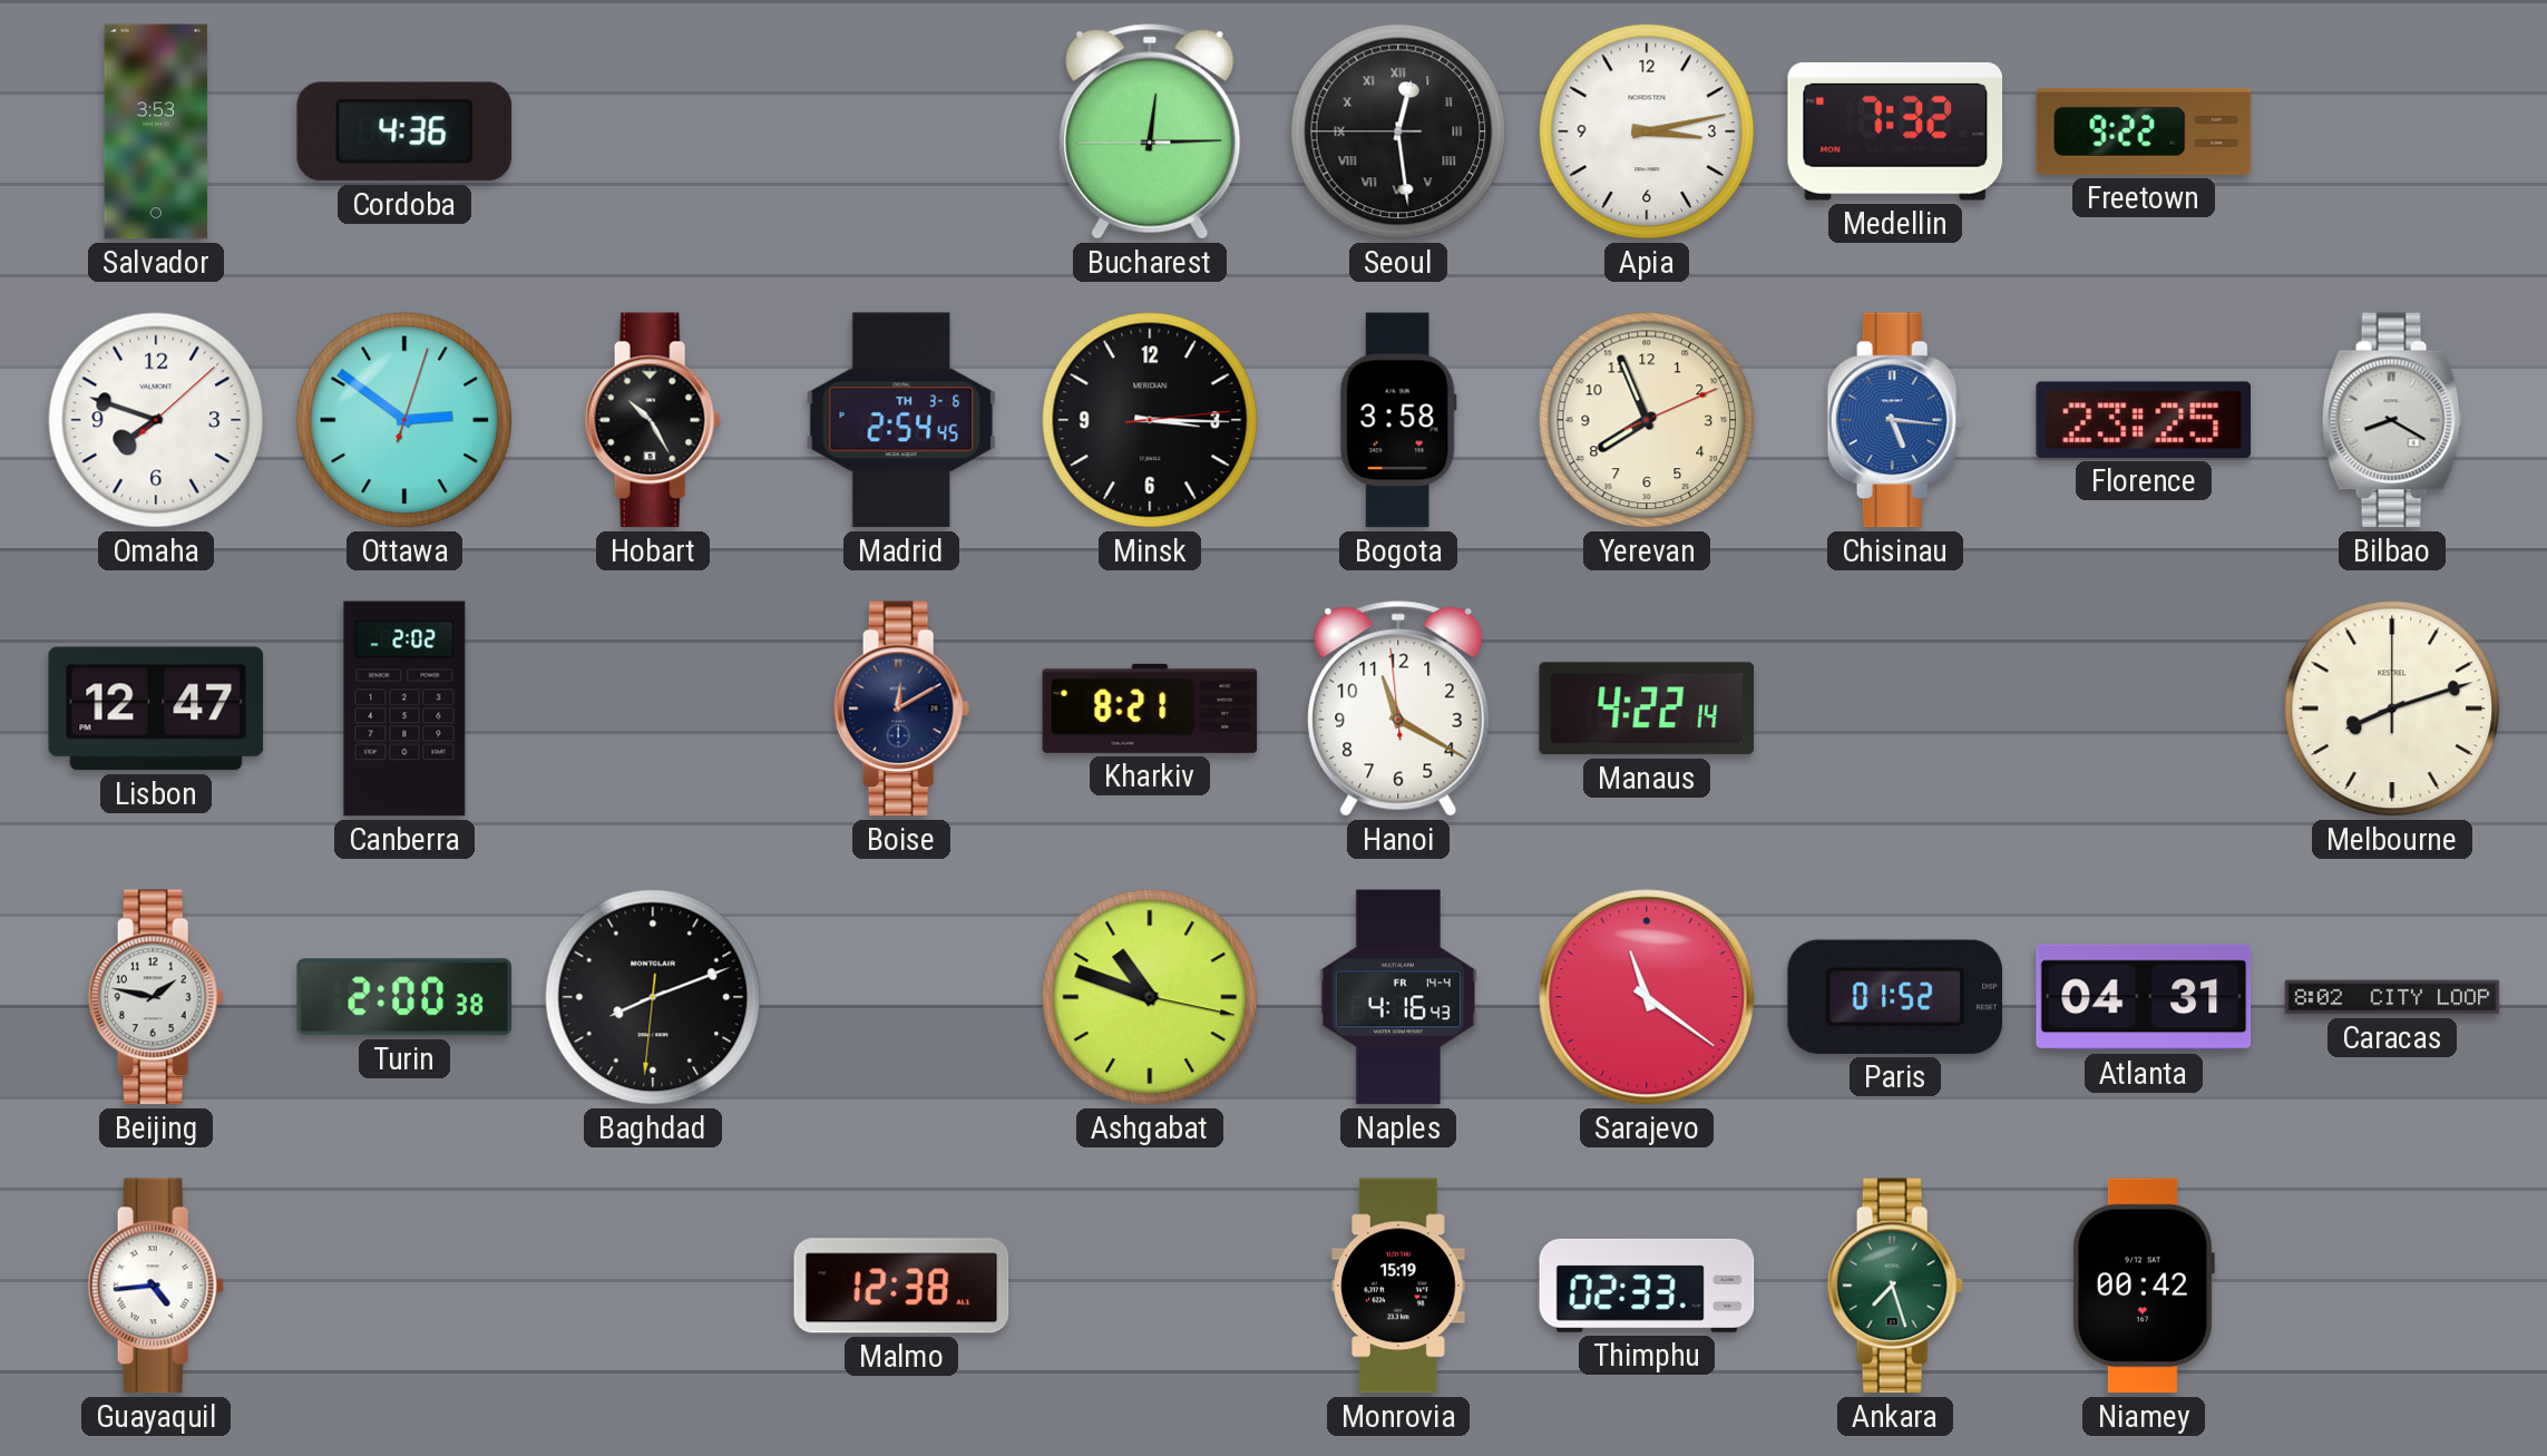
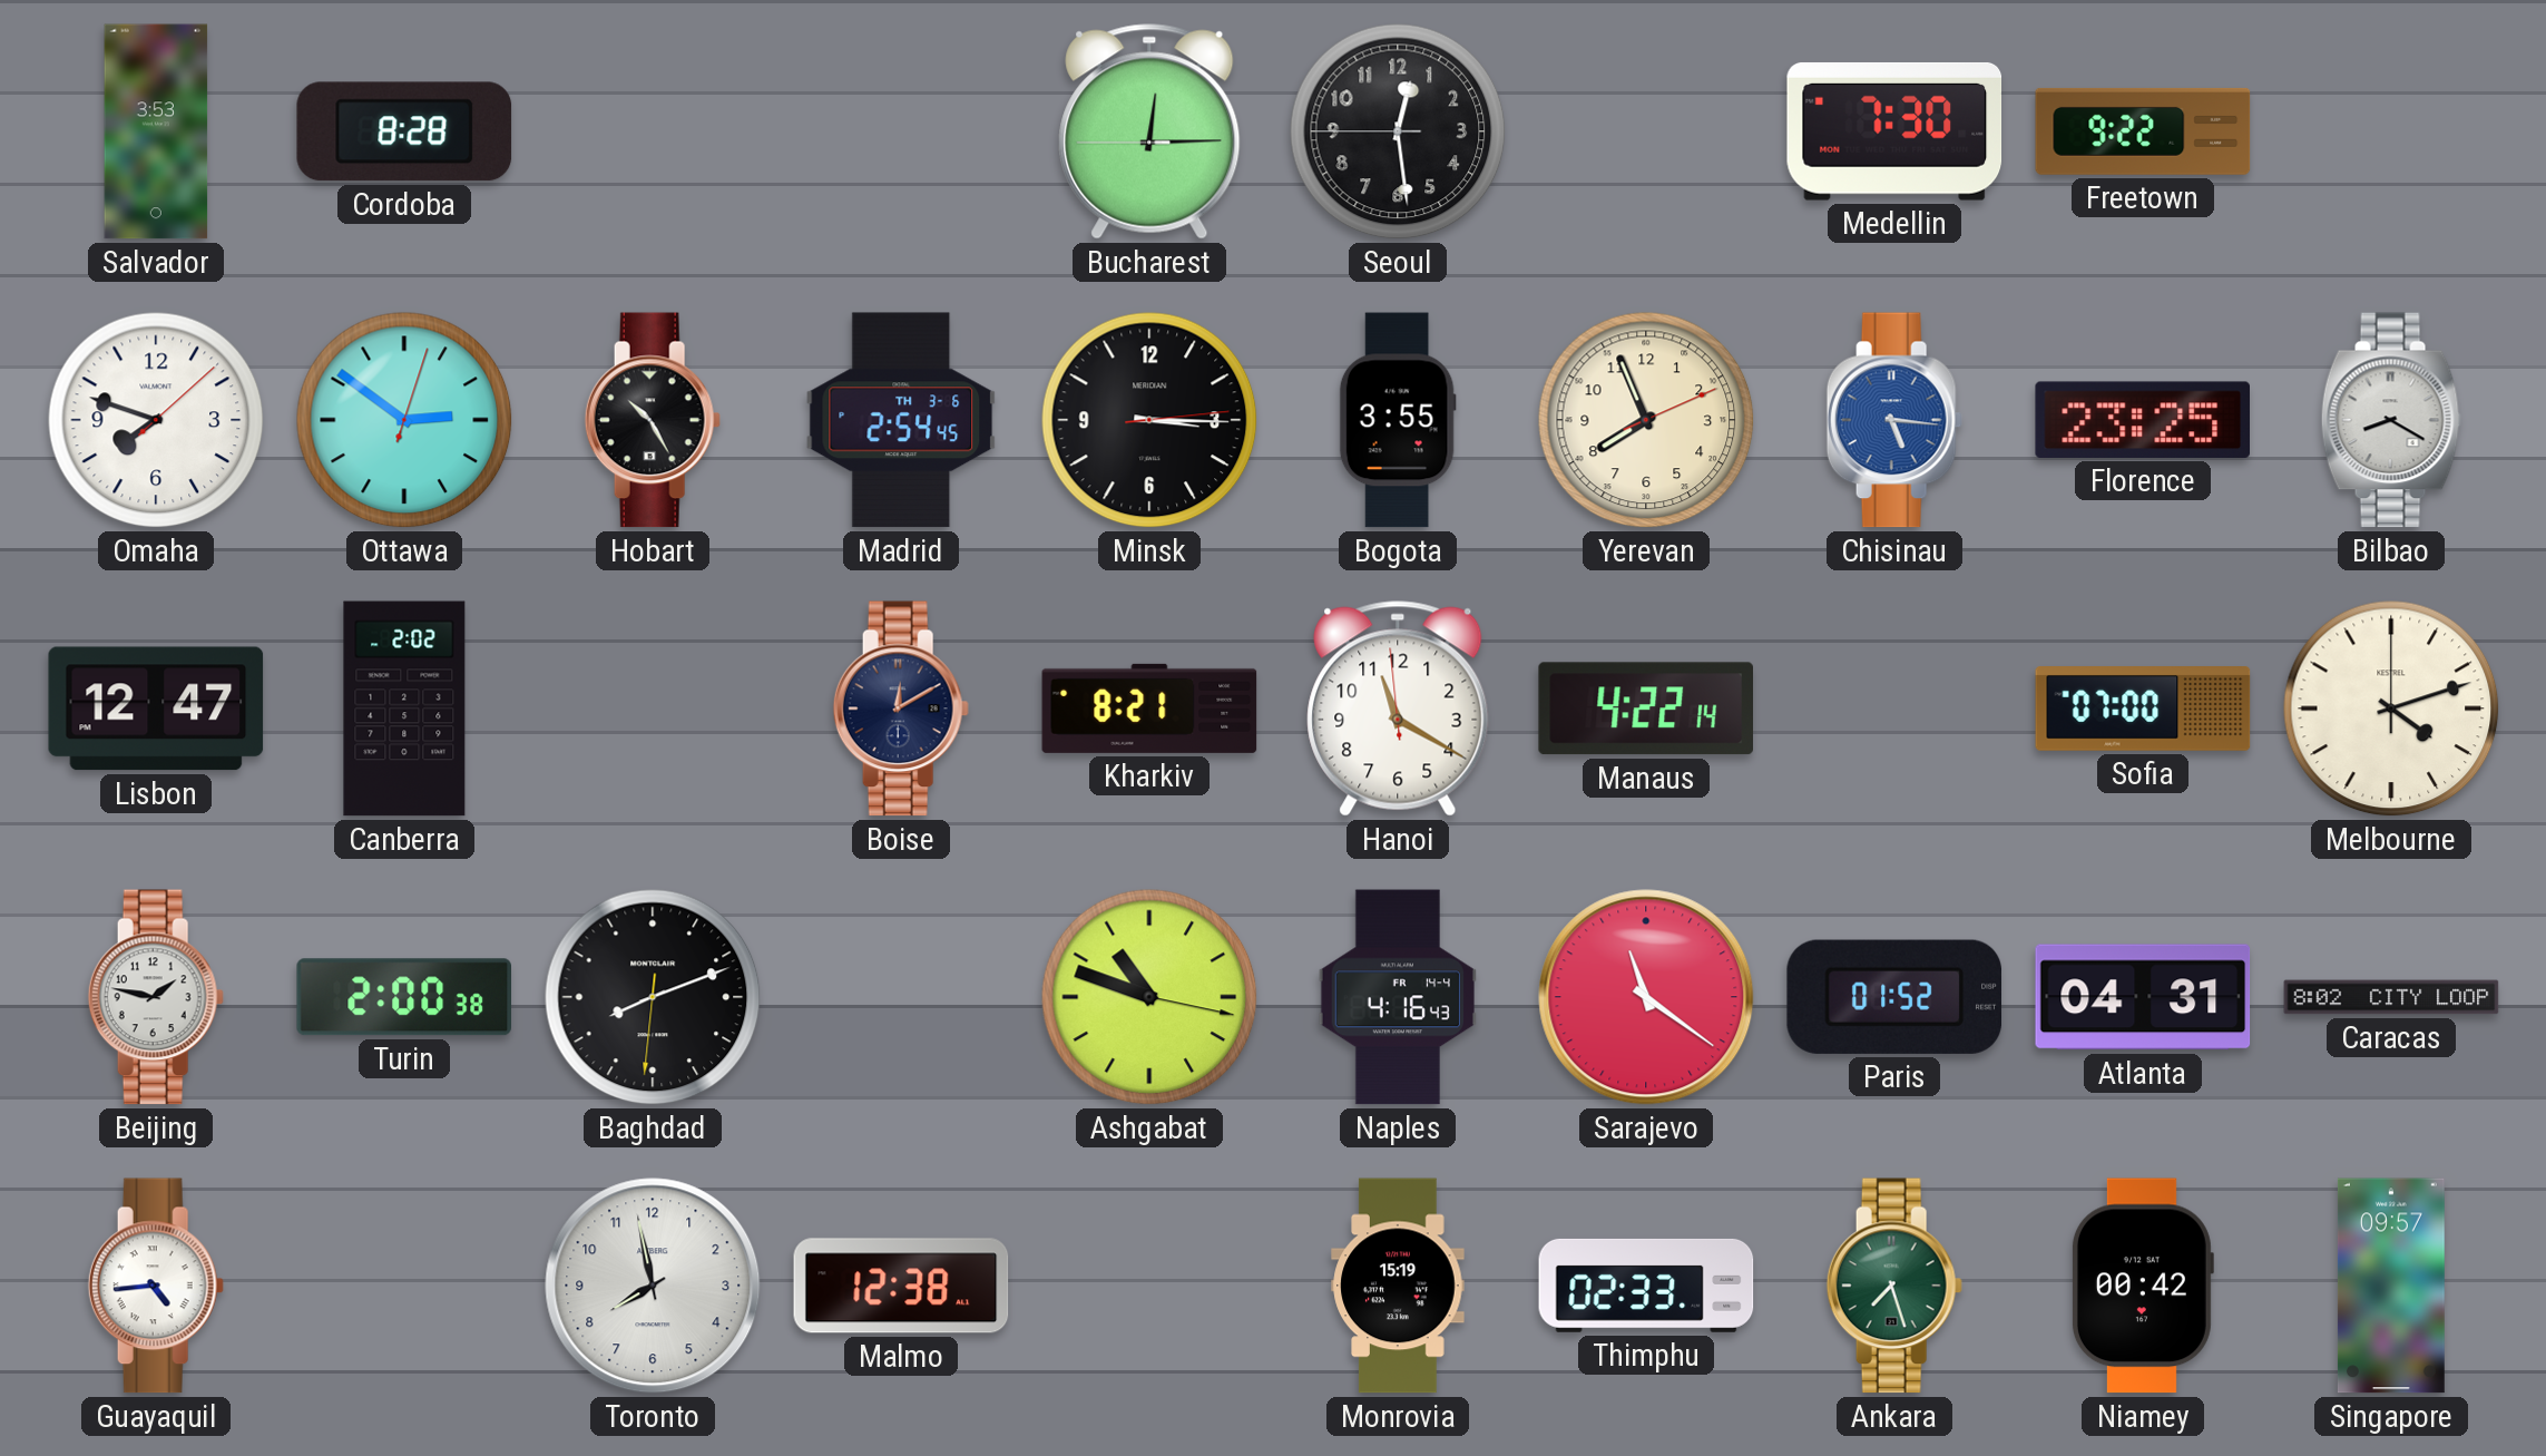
Cordoba: 4:36 -> 8:28 (404, 131)
Seoul numerals: Roman -> Arabic (1398, 131)
Apia: 3:13 -> none (1647, 131)
Medellin: 7:32 -> 7:30 (1894, 131)
Bogota: 3:58 -> 3:55 (1398, 420)
Sofia: none -> 07:00 (2143, 710)
Melbourne: 8:12 -> 4:12 (2391, 709)
Toronto: none -> 7:58 (653, 1286)
Singapore: none -> 09:57 (2391, 1286)
